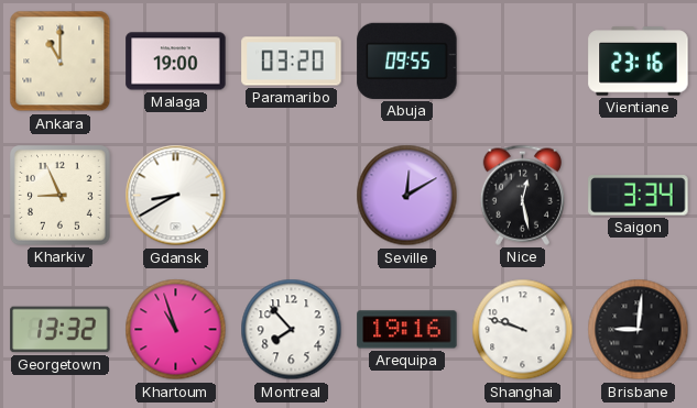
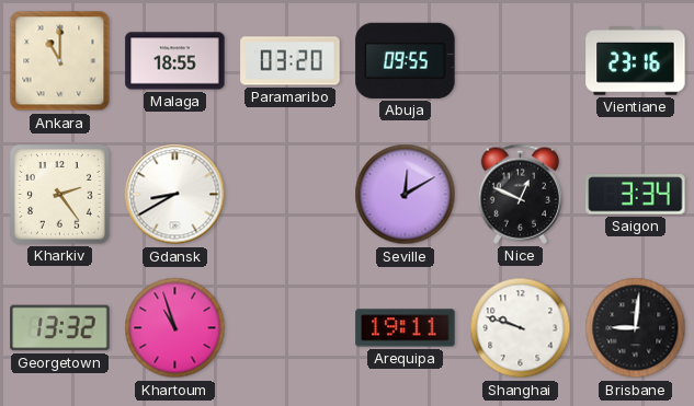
Malaga: 19:00 -> 18:55 (175, 61)
Kharkiv: 8:56 -> 2:24 (60, 195)
Nice: 12:28 -> 12:49 (520, 194)
Montreal: 7:53 -> none (292, 330)
Arequipa: 19:16 -> 19:11 (406, 328)
